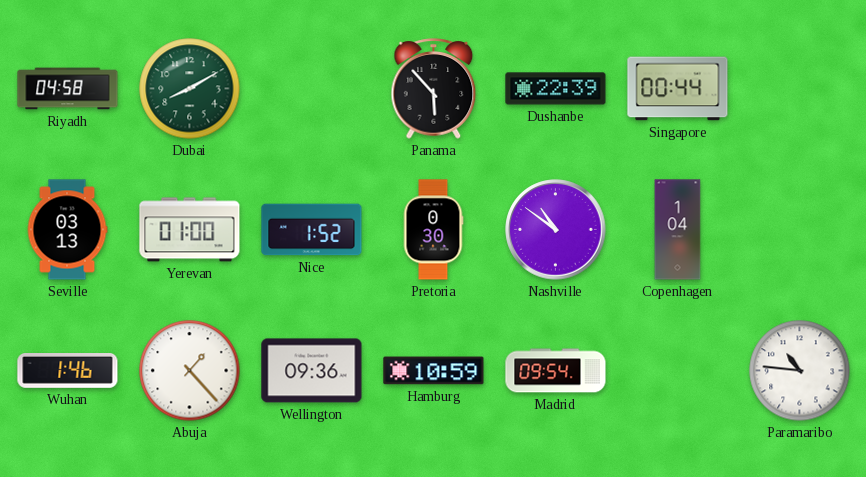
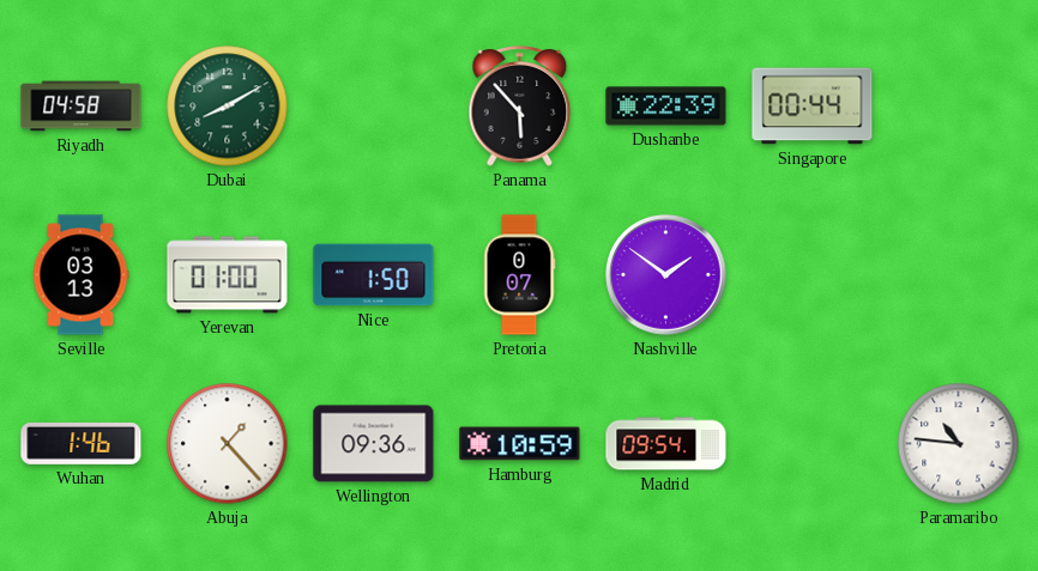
Nice: 1:52 -> 1:50 (374, 275)
Pretoria: 0:30 -> 0:07 (519, 275)
Nashville: 10:51 -> 1:51 (666, 275)
Copenhagen: 1:04 -> none (678, 230)
